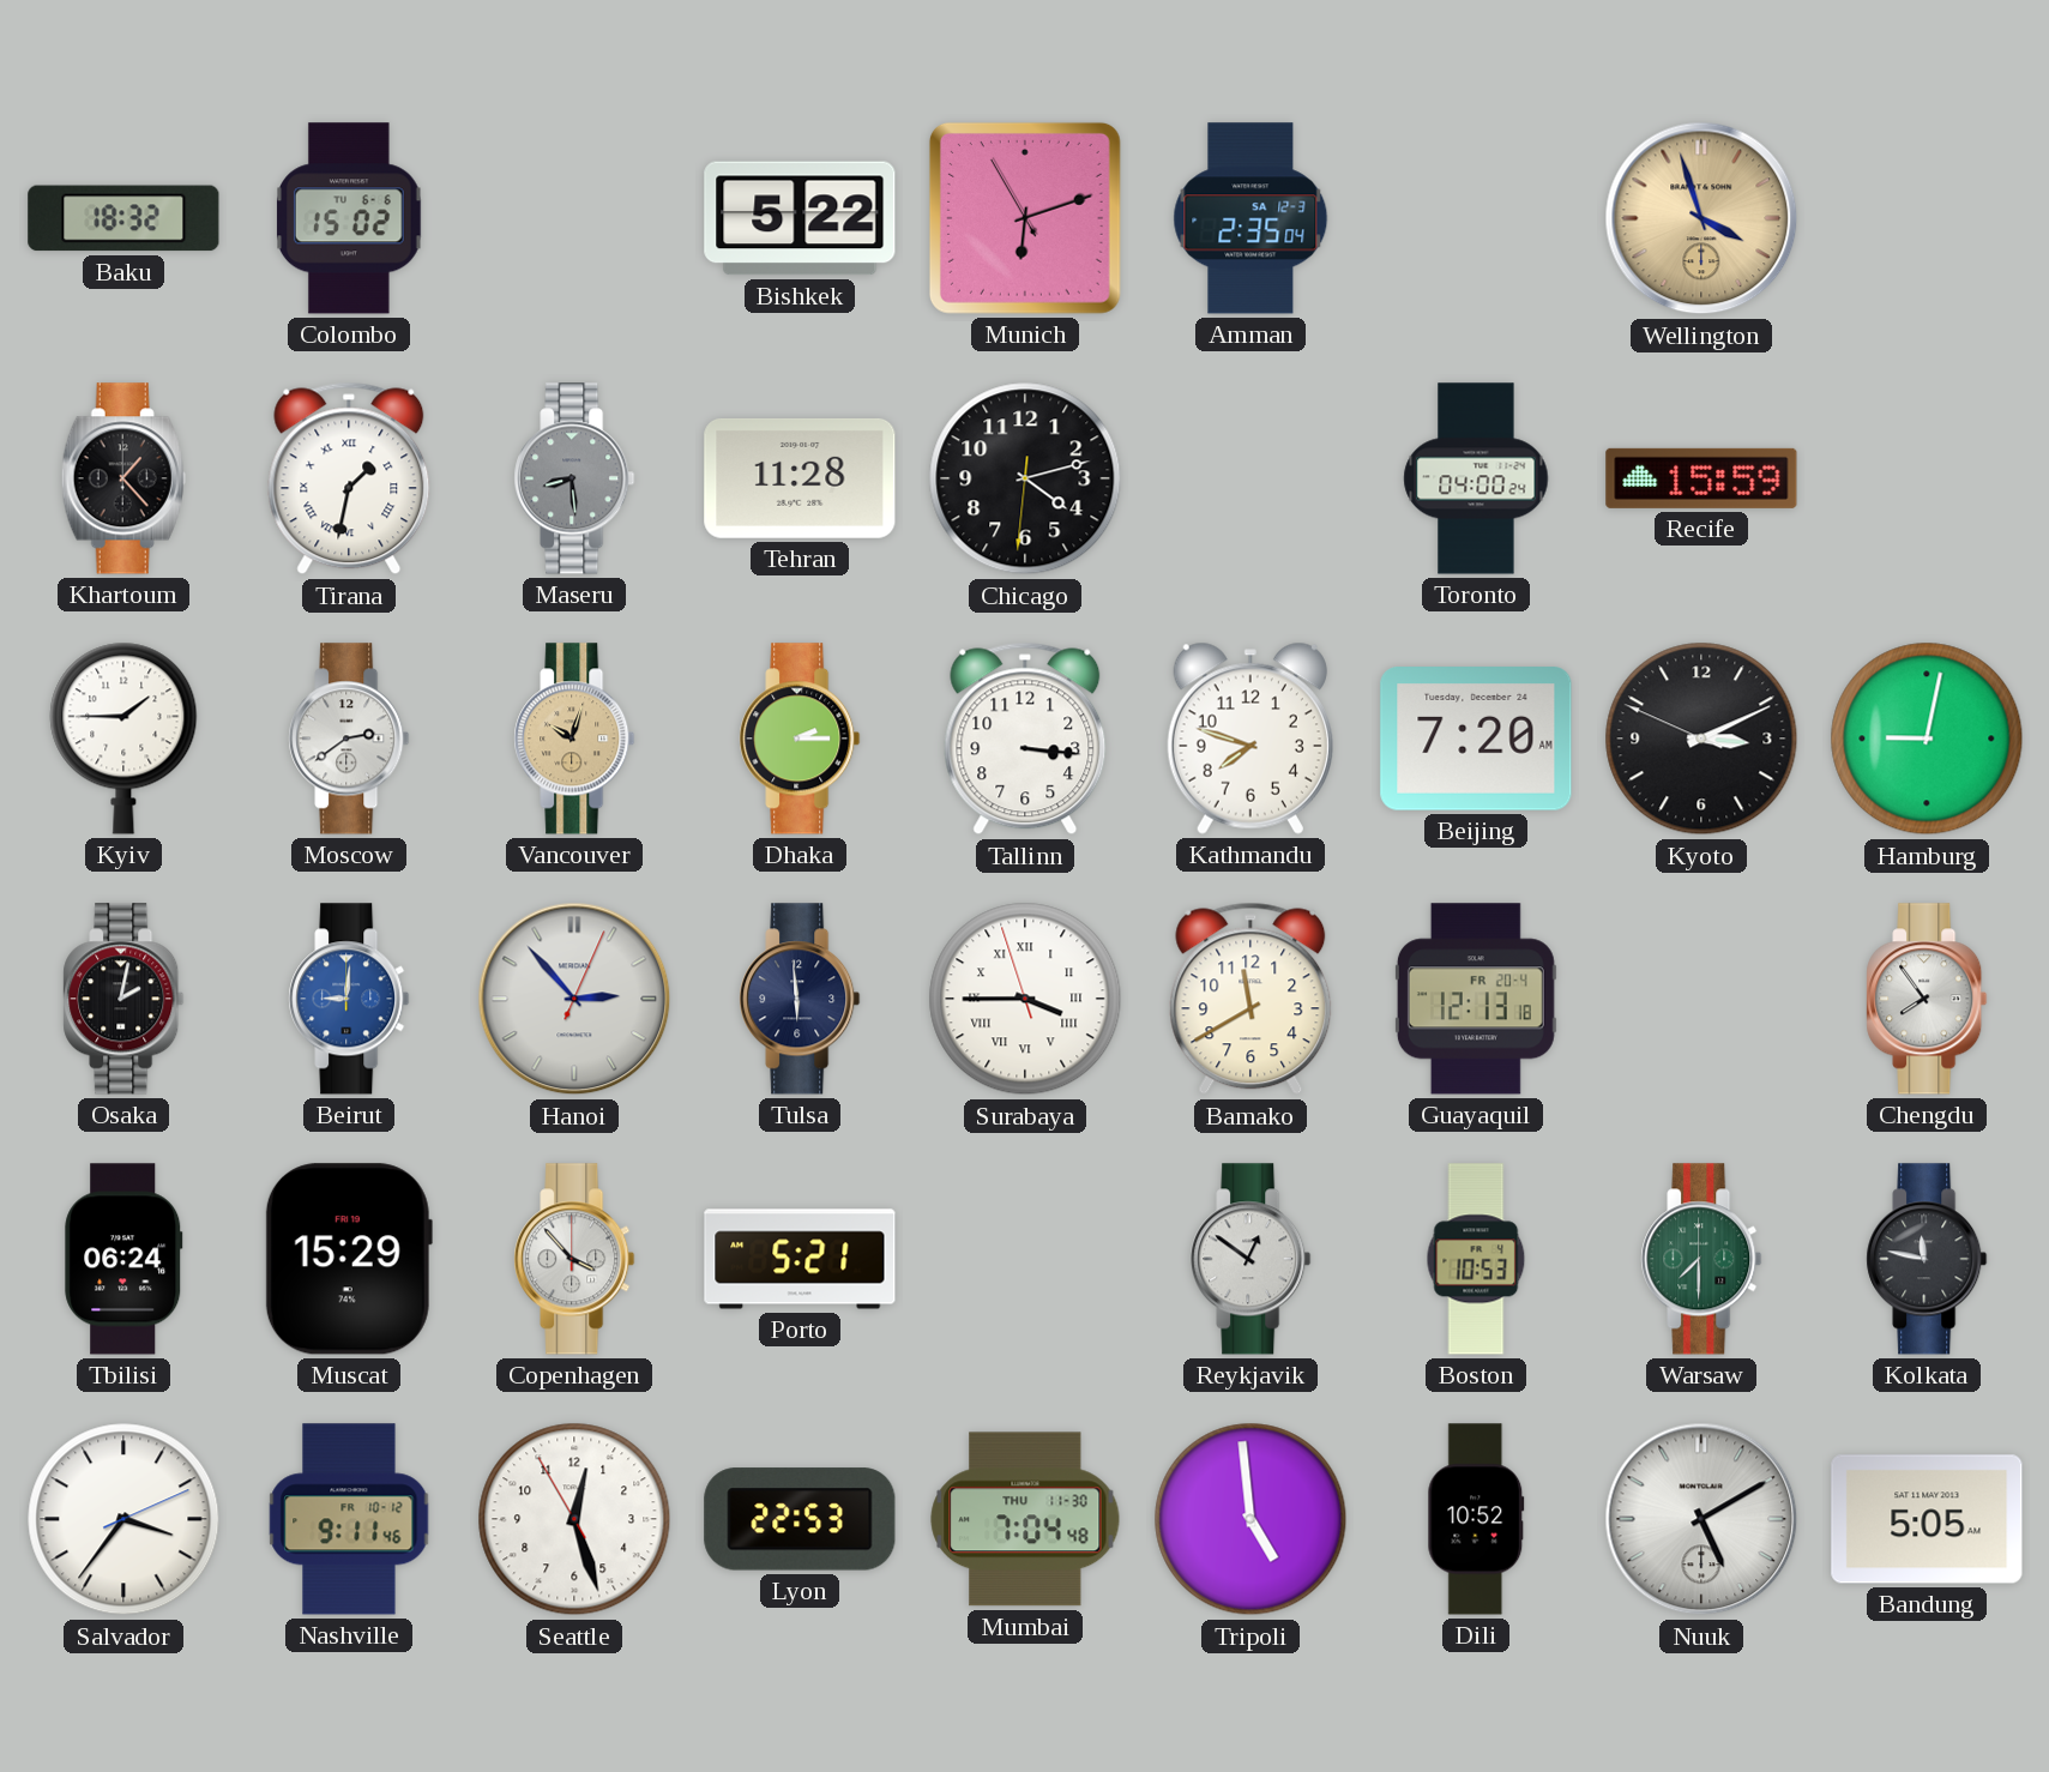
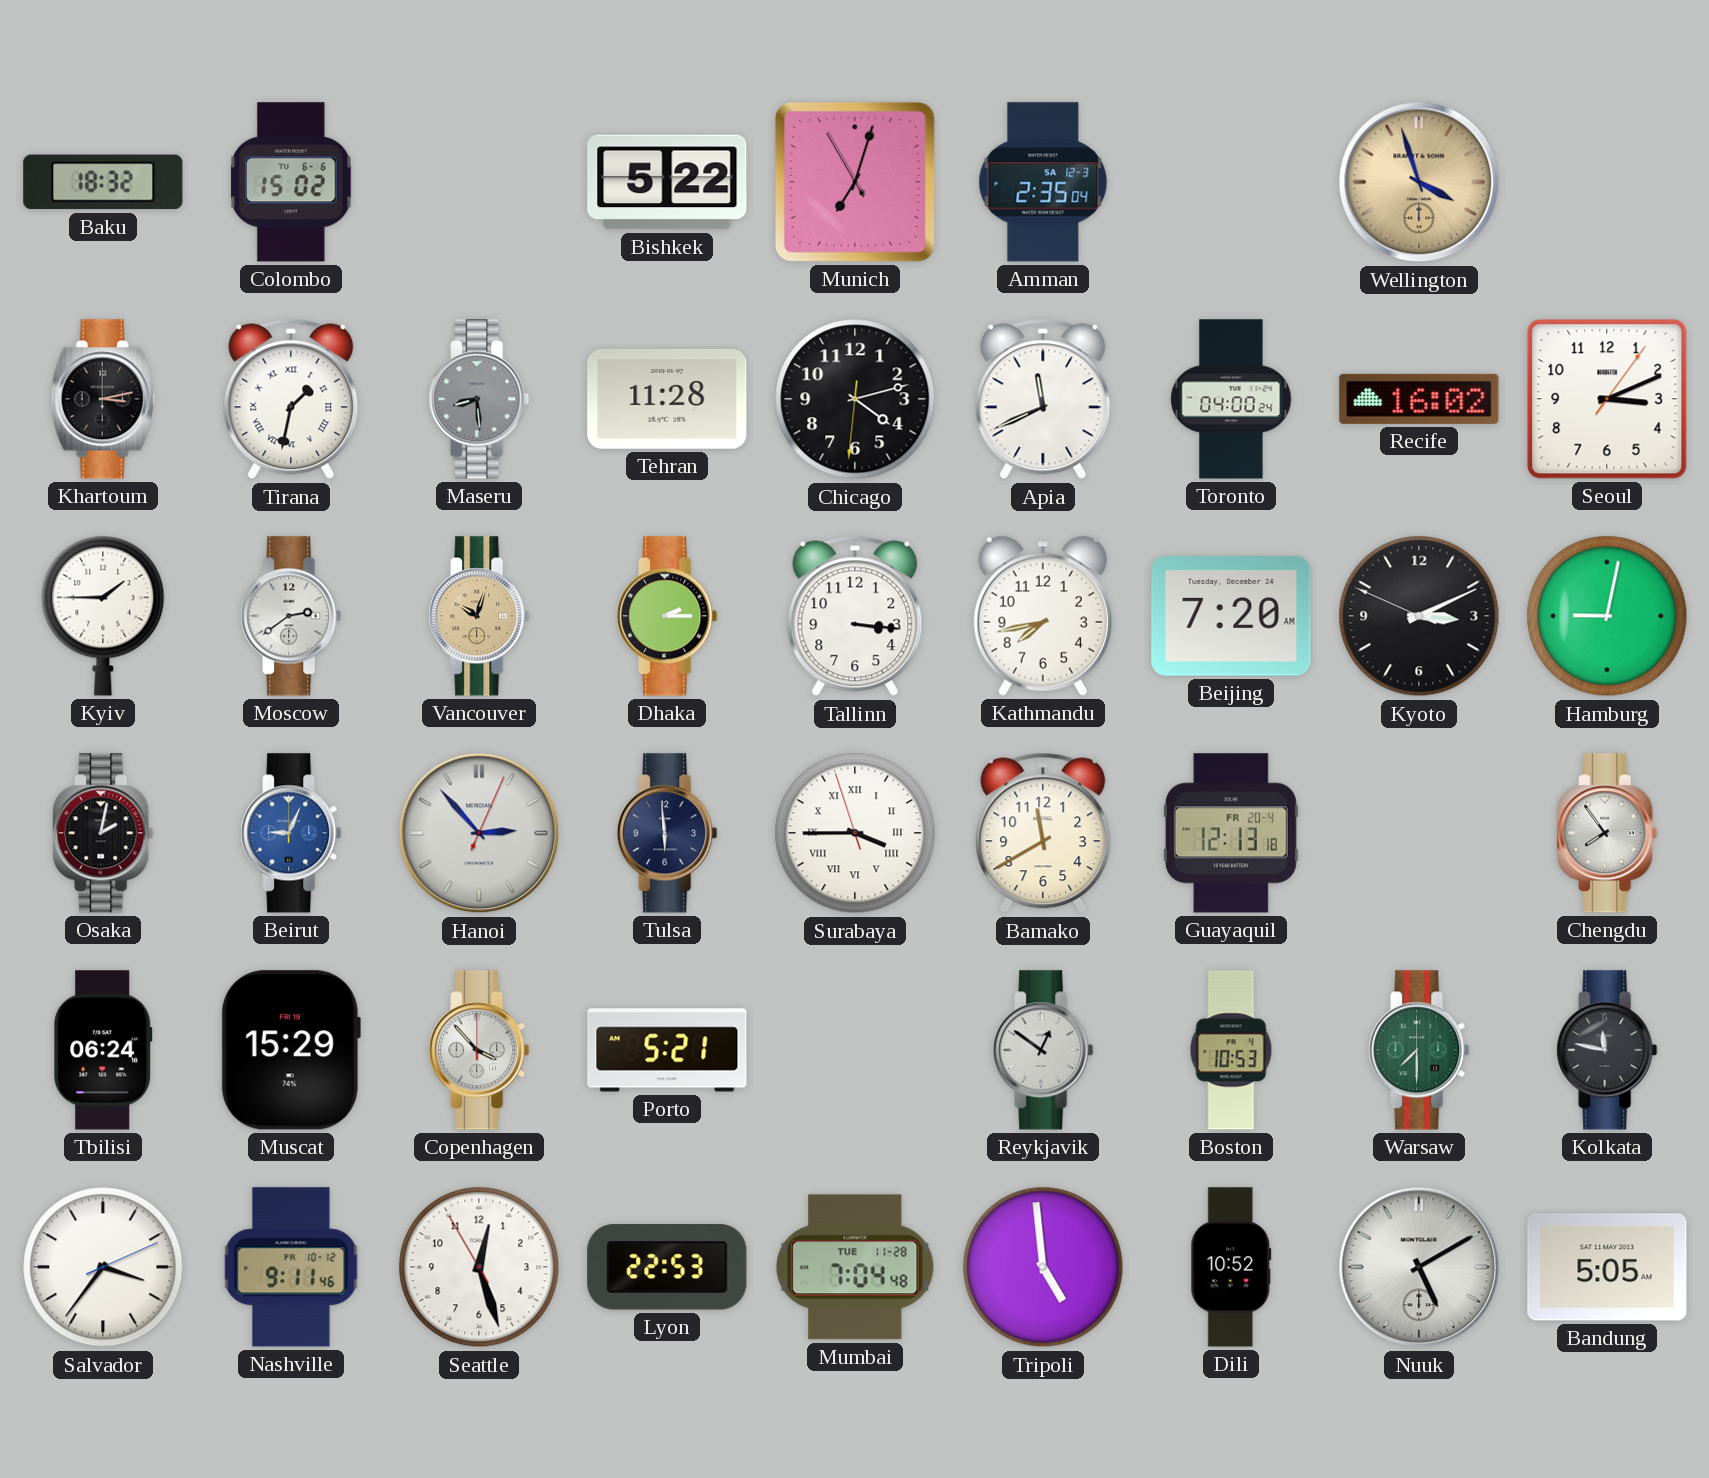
Munich: 6:11 -> 7:02 (855, 182)
Khartoum: 1:23 -> 3:13 (103, 399)
Apia: none -> 11:41 (1043, 399)
Recife: 15:59 -> 16:02 (1419, 399)
Seoul: none -> 3:11 (1607, 399)
Kathmandu: 7:48 -> 7:43 (1043, 616)
Beirut: 9:01 -> 9:04 (291, 833)
Mumbai date: THU 11-30 -> TUE 11-28 (855, 1267)
